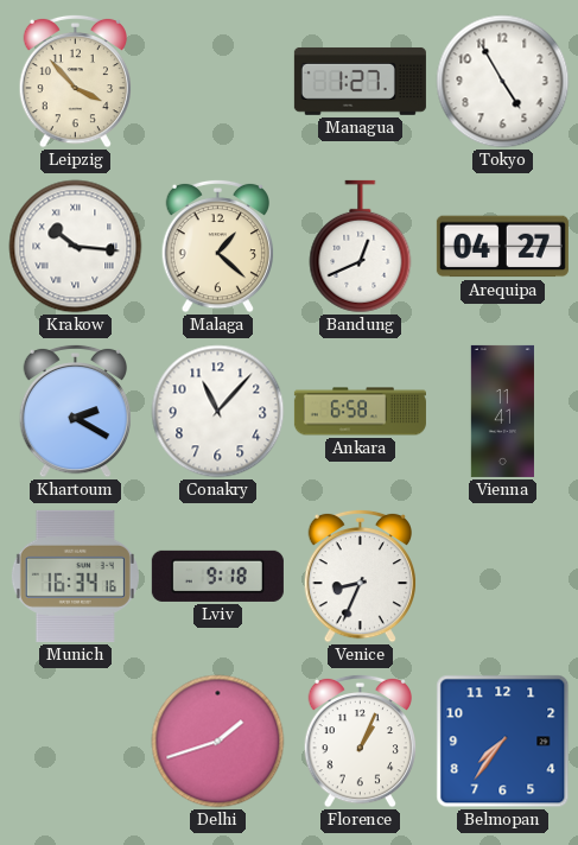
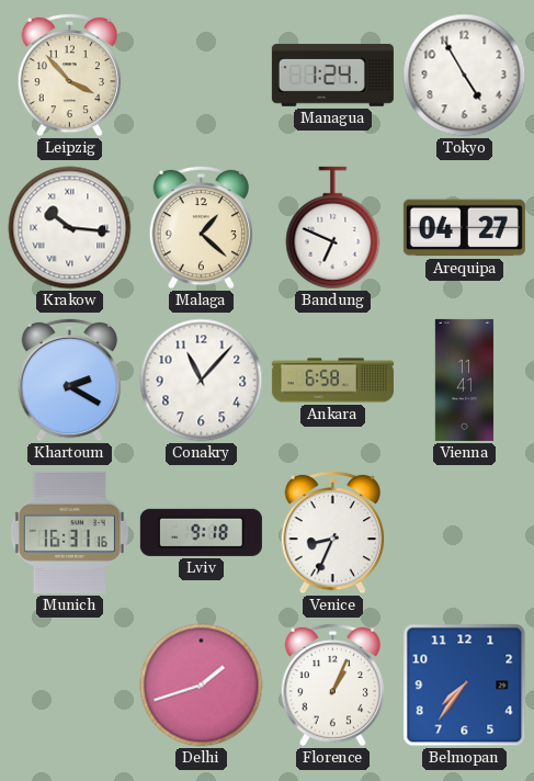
Managua: 1:27 -> 1:24 (332, 75)
Bandung: 12:41 -> 6:49 (333, 228)
Munich: 16:34 -> 16:31 (69, 532)
